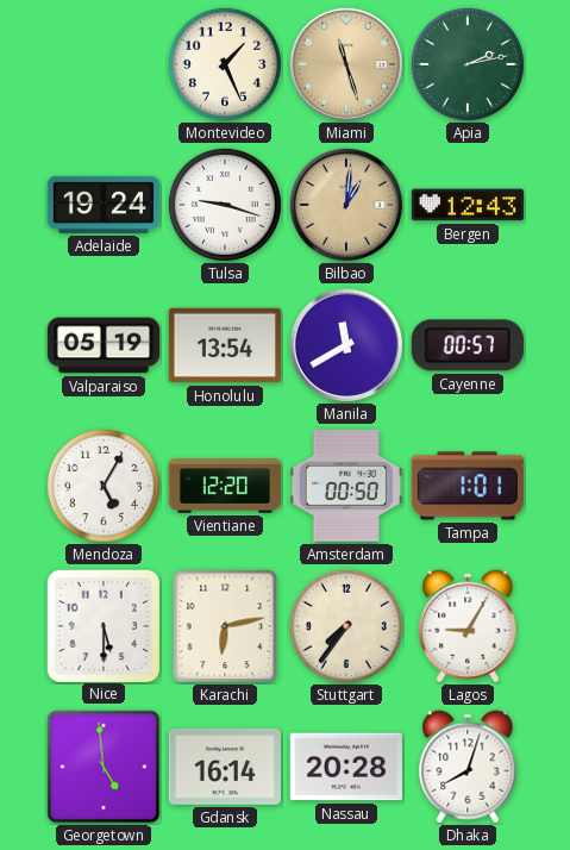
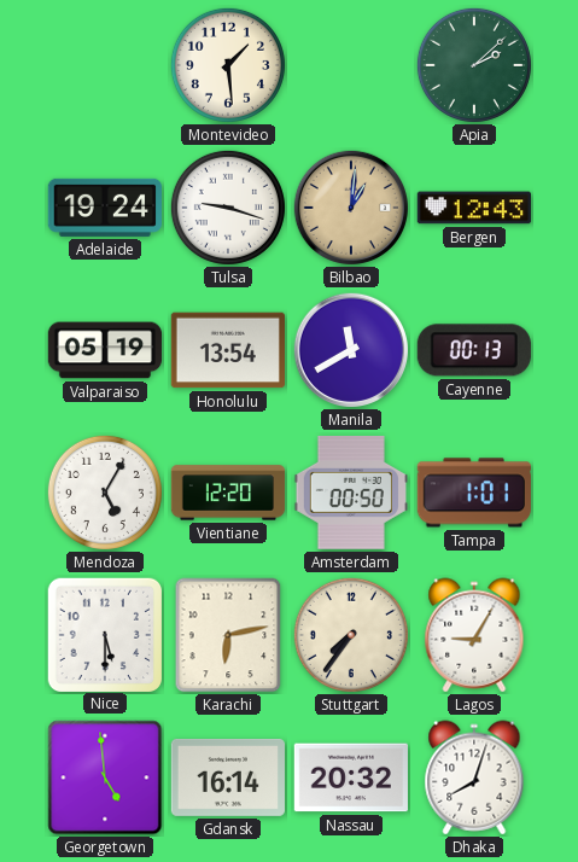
Montevideo: 1:26 -> 1:29 (228, 65)
Miami: 11:27 -> none (345, 63)
Apia: 2:13 -> 2:08 (474, 65)
Cayenne: 00:57 -> 00:13 (474, 350)
Nassau: 20:28 -> 20:32 (350, 777)
